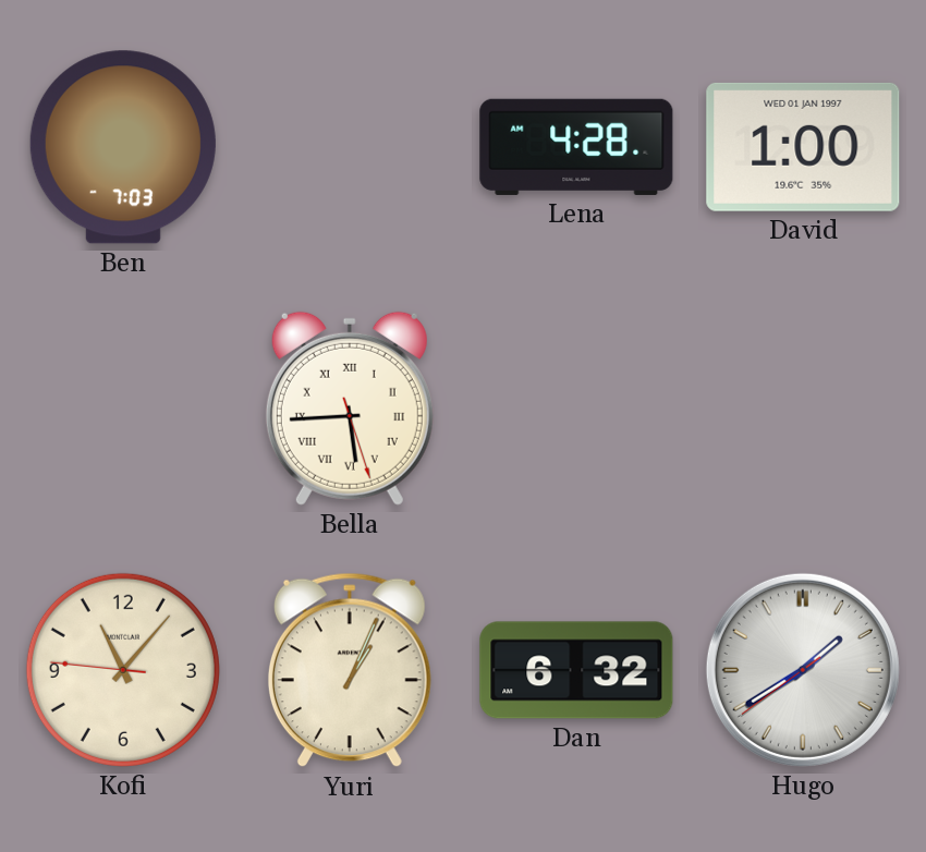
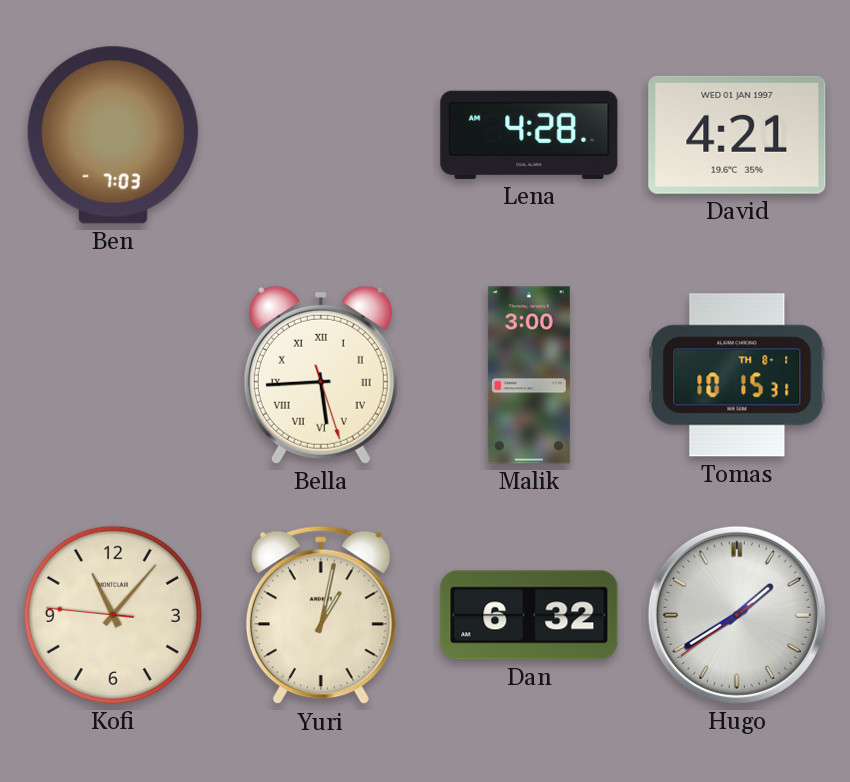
David: 1:00 -> 4:21 (737, 135)
Malik: none -> 3:00 (529, 375)
Tomas: none -> 10:15 (737, 375)
Yuri: 1:04 -> 1:02 (321, 615)
